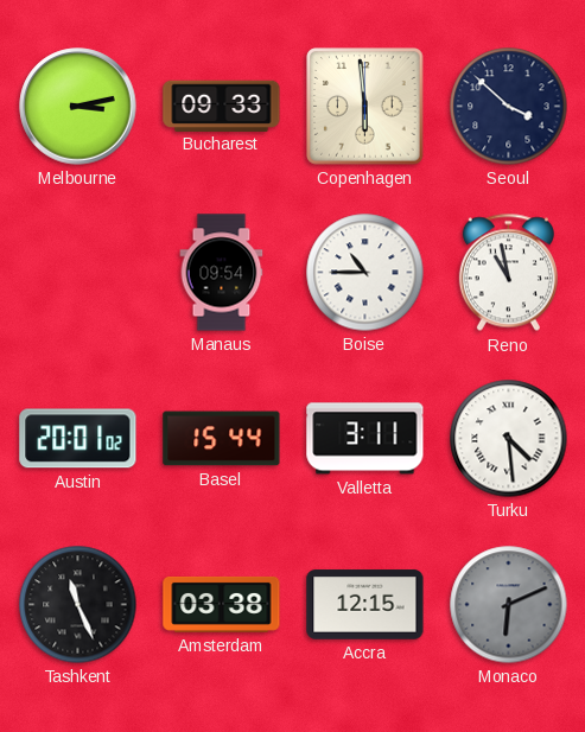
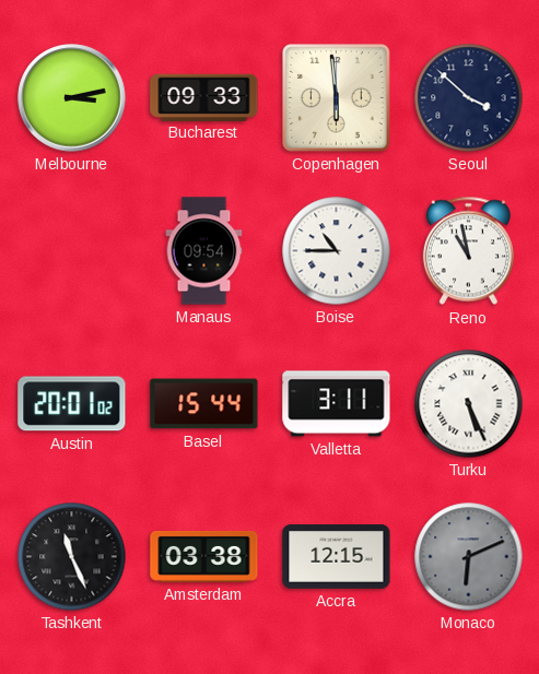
Turku: 4:29 -> 5:26 (469, 404)
